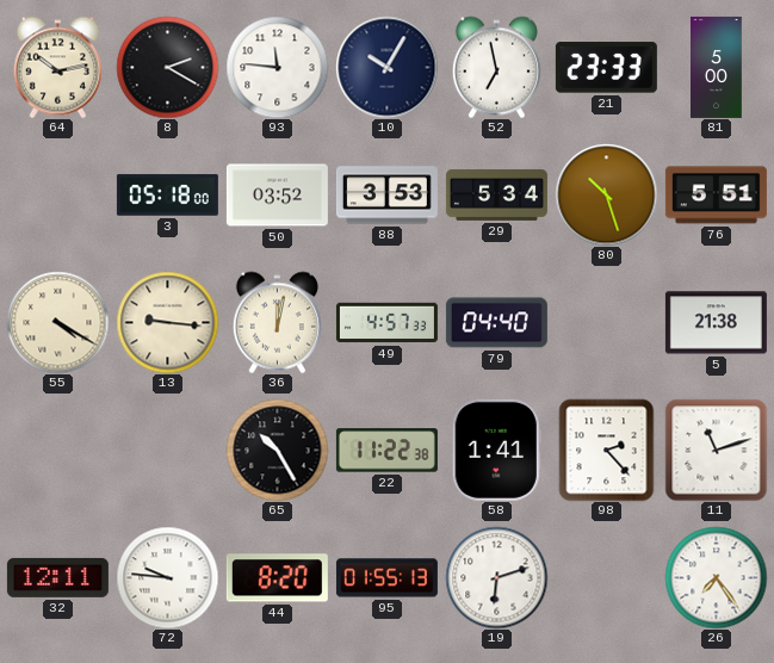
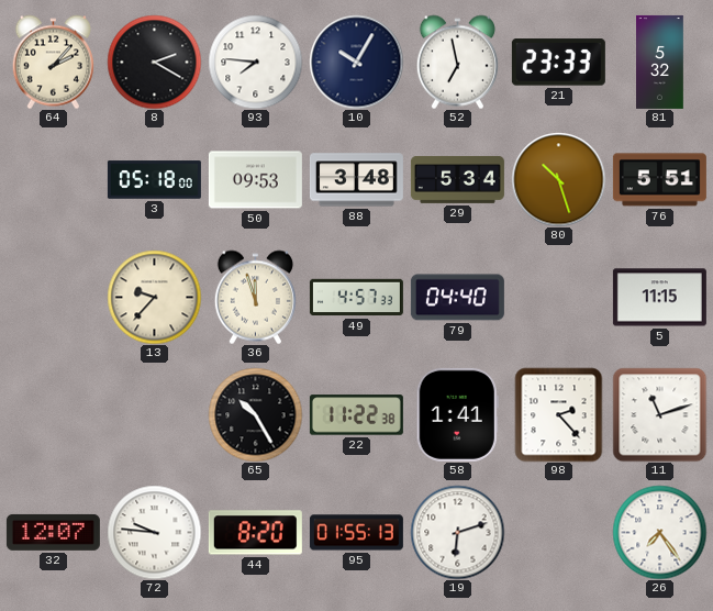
64: 10:13 -> 2:07 (53, 62)
93: 11:46 -> 7:46 (255, 62)
81: 5:00 -> 5:32 (660, 62)
50: 03:52 -> 09:53 (255, 180)
88: 3:53 -> 3:48 (356, 180)
55: 4:20 -> none (57, 322)
13: 9:16 -> 9:37 (154, 297)
36: 12:02 -> 11:57 (255, 297)
5: 21:38 -> 11:15 (659, 298)
32: 12:11 -> 12:07 (53, 532)
